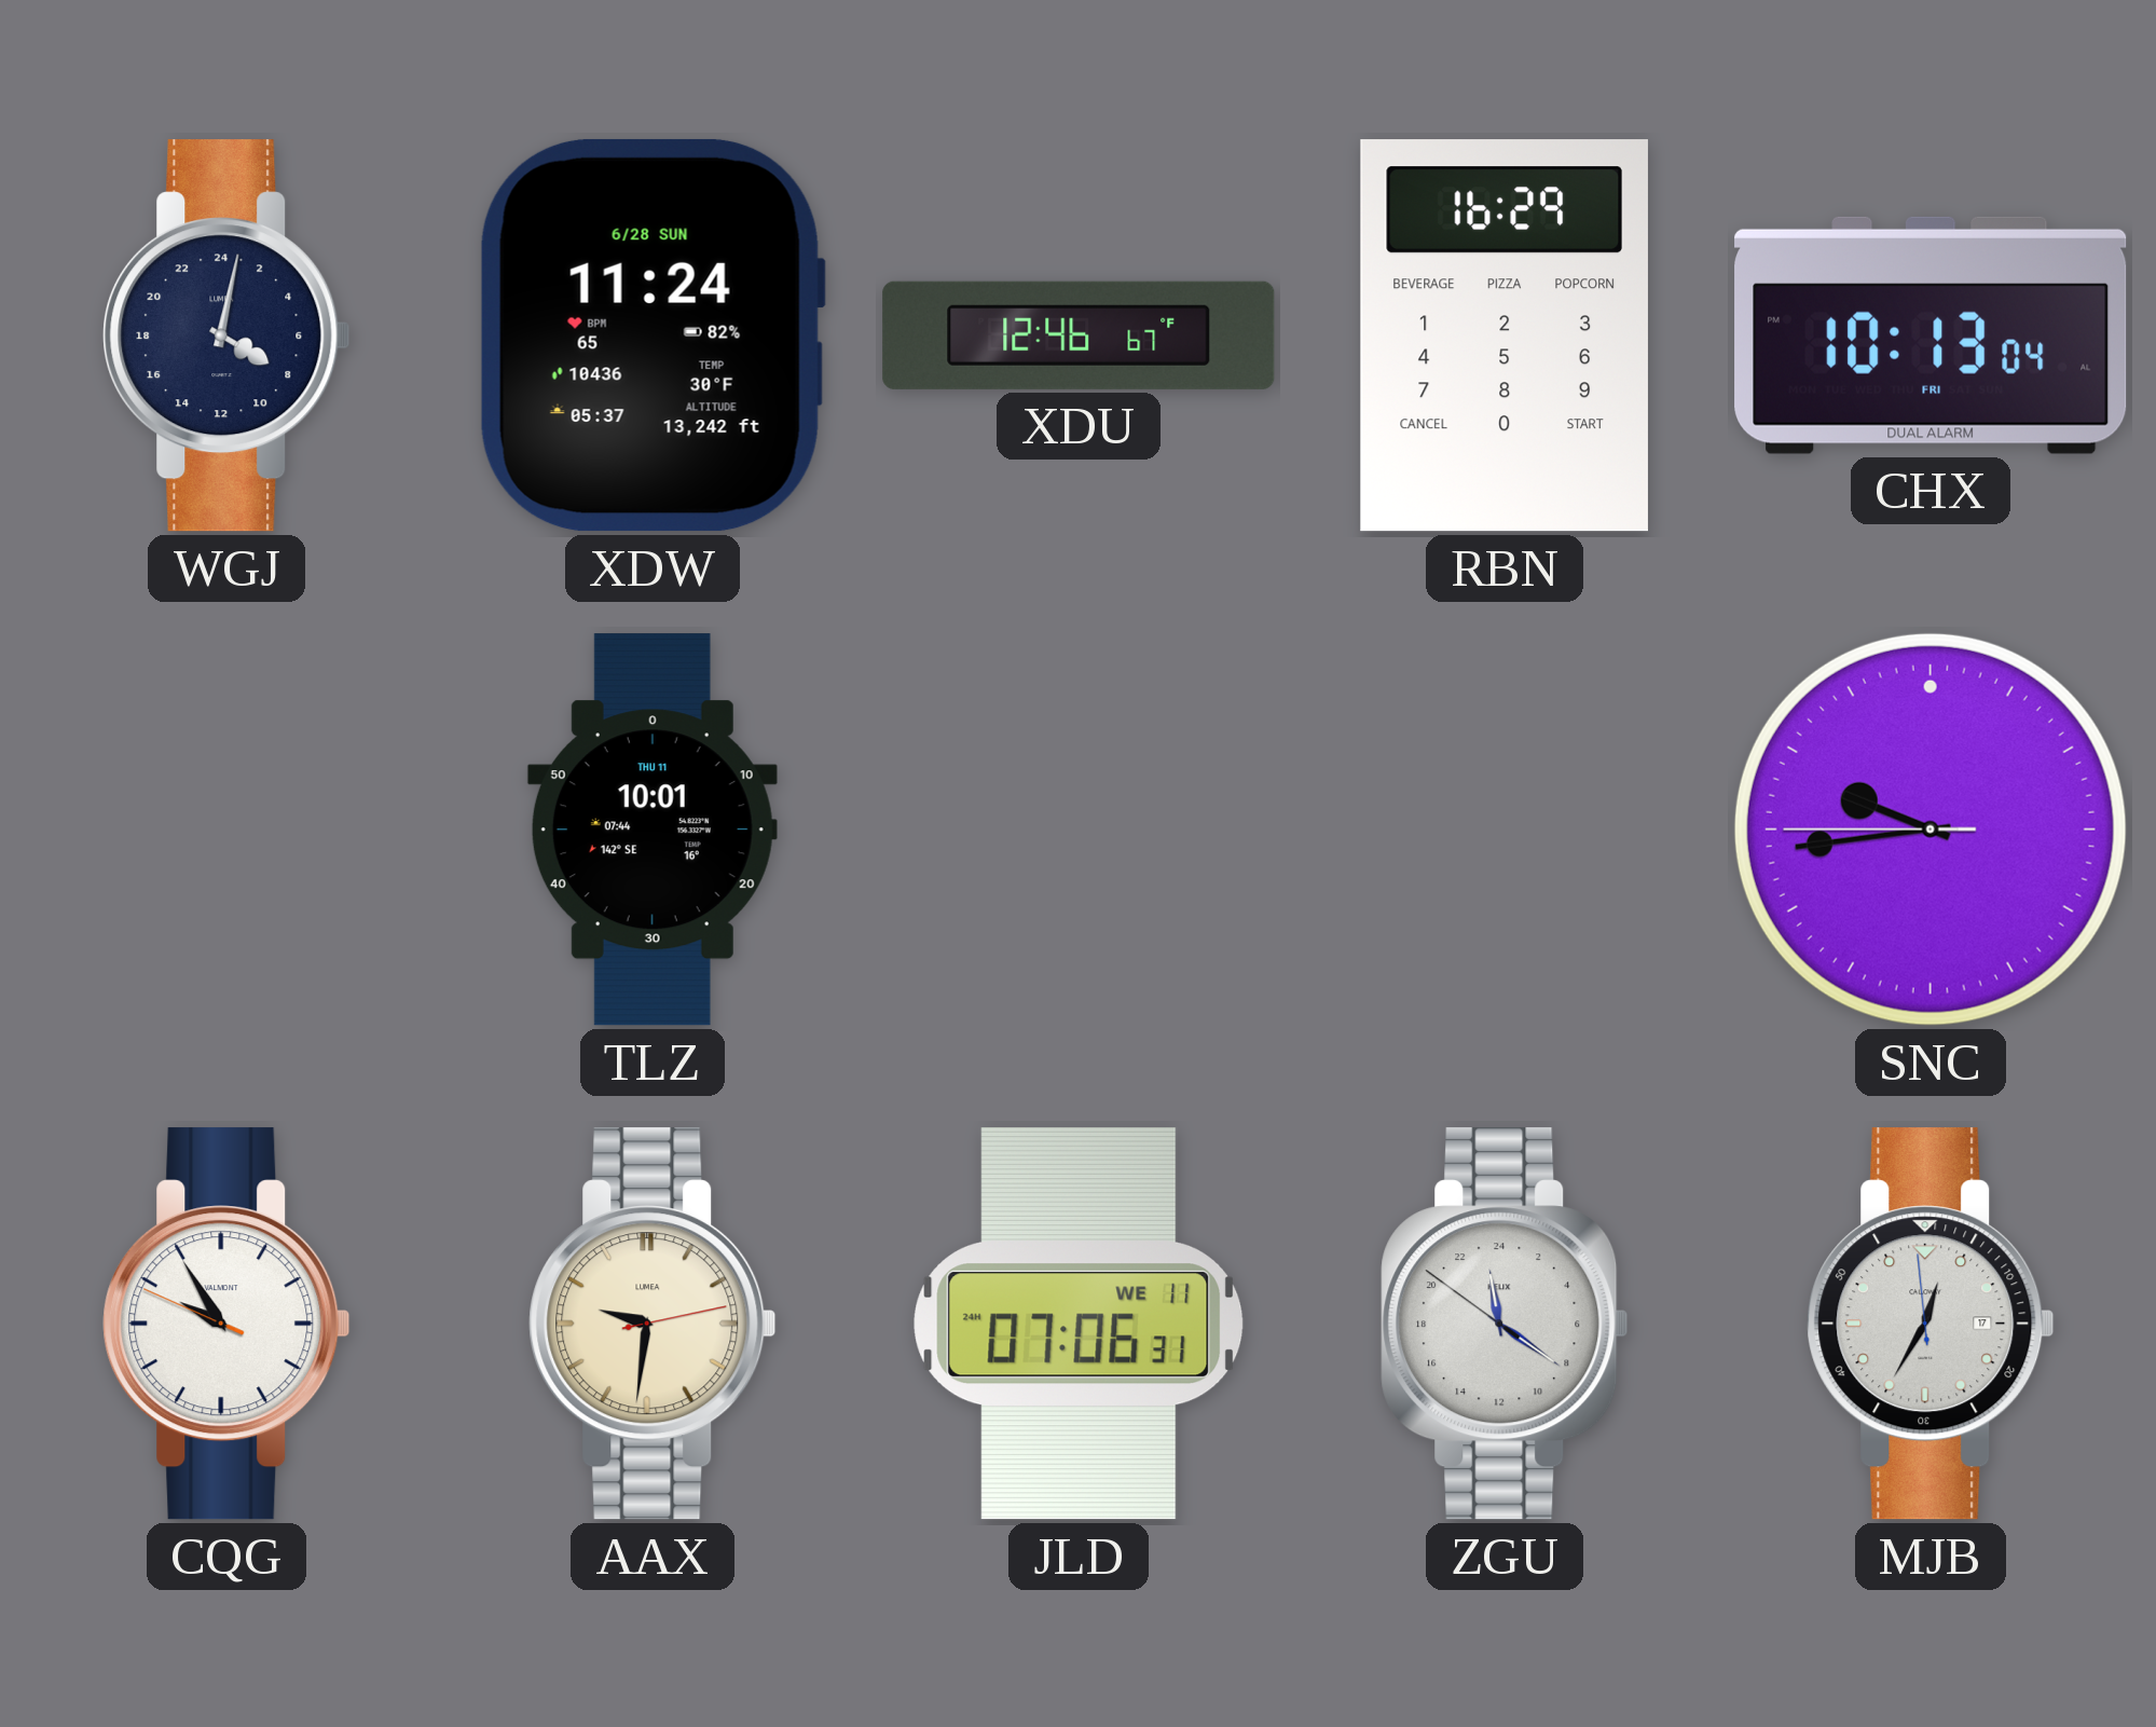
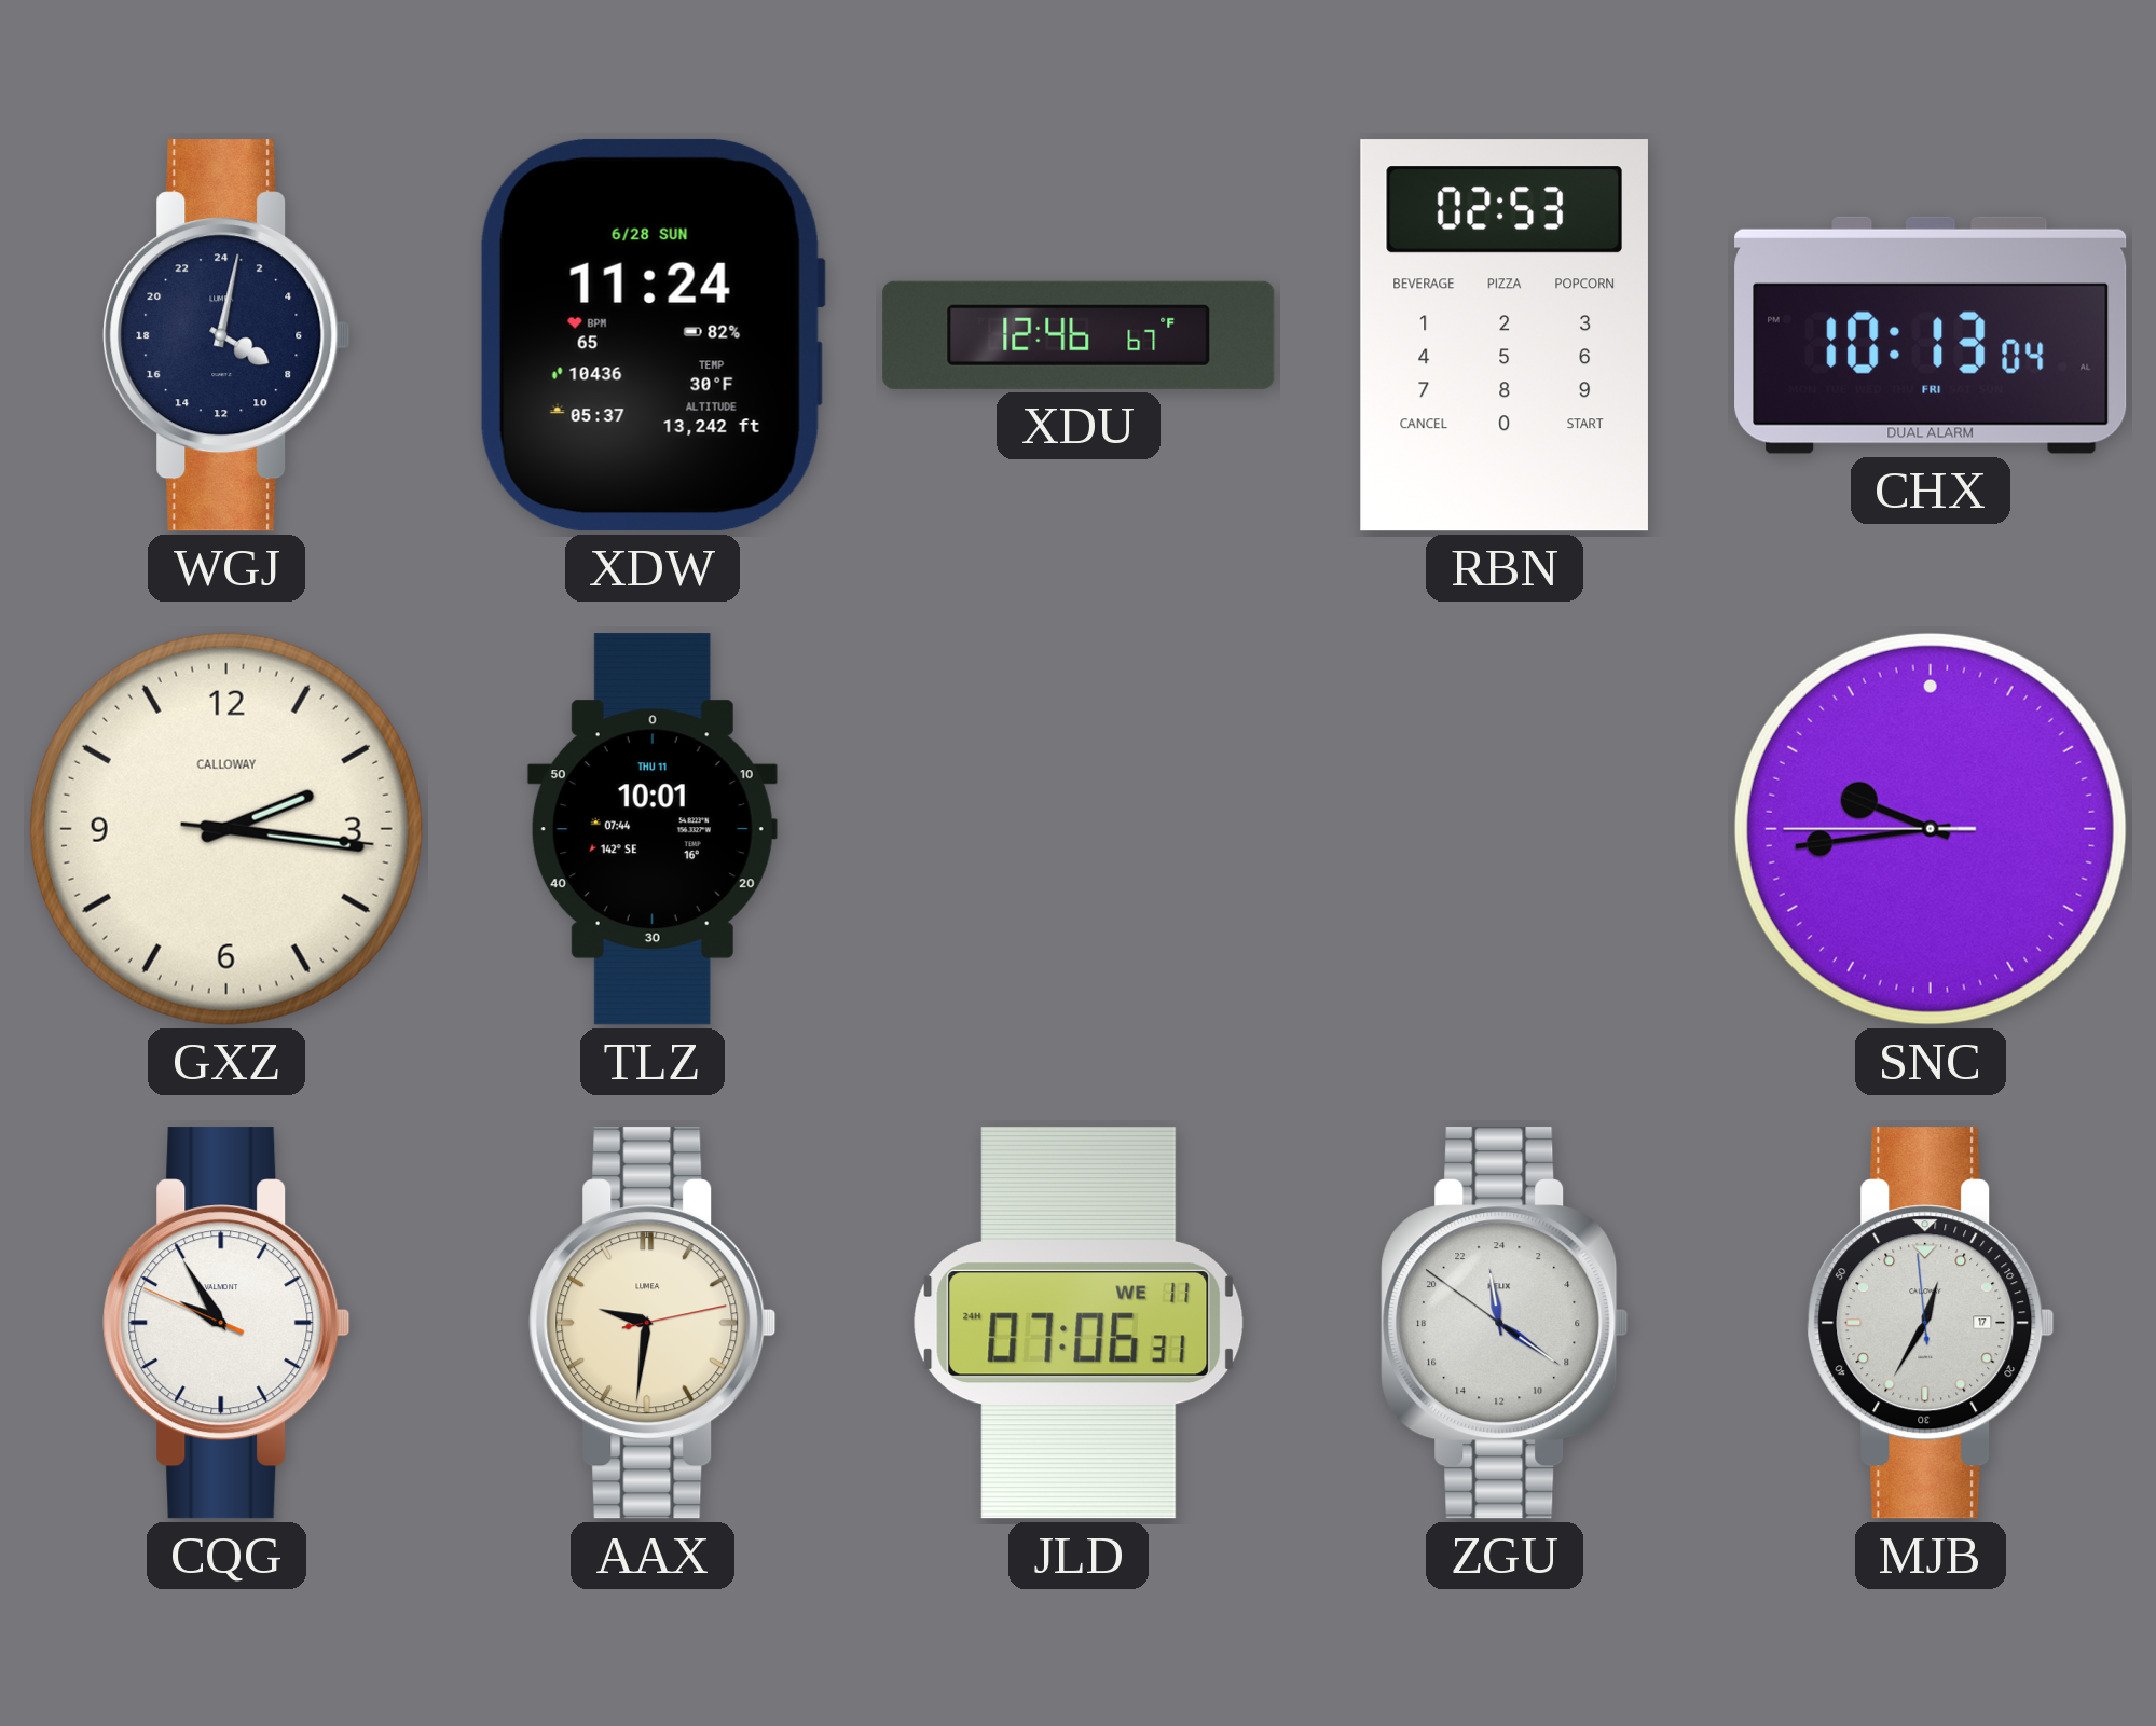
RBN: 16:29 -> 02:53 (1505, 335)
GXZ: none -> 2:16 (226, 829)
